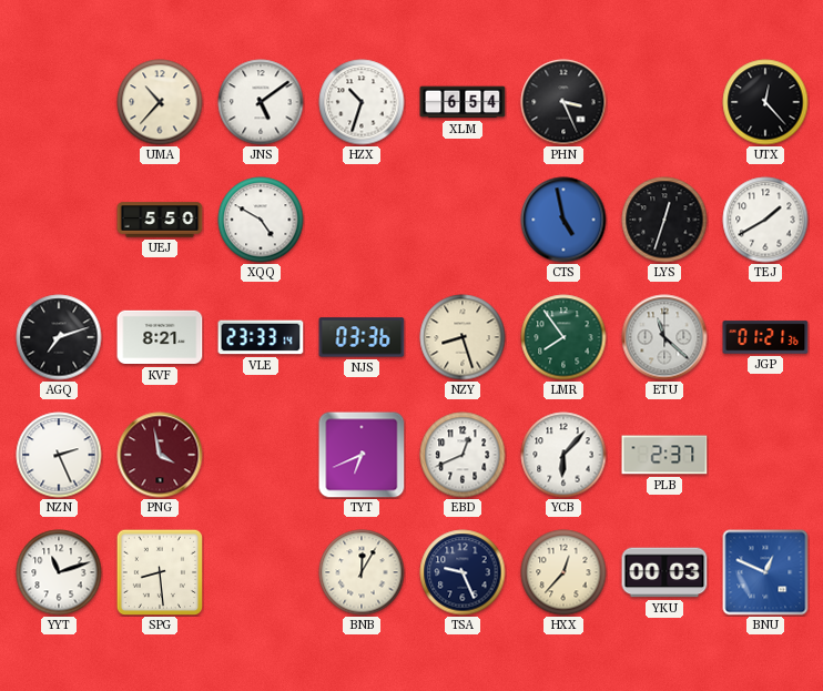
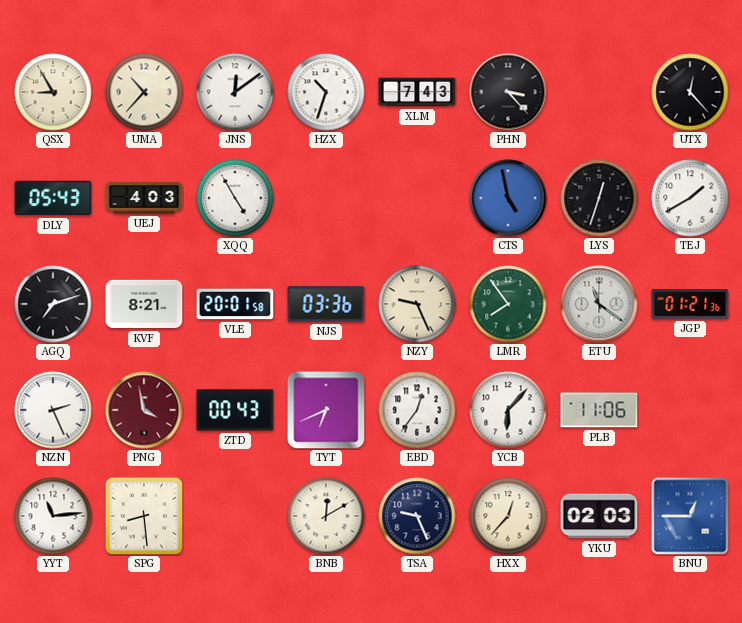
QSX: none -> 8:55 (53, 92)
JNS: 5:09 -> 12:09 (235, 92)
XLM: 6:54 -> 7:43 (417, 92)
PHN: 3:26 -> 3:23 (508, 92)
DLY: none -> 05:43 (53, 198)
UEJ: 5:50 -> 4:03 (144, 198)
XQQ: 4:50 -> 4:55 (235, 198)
VLE: 23:33 -> 20:01 (235, 304)
NZY: 8:27 -> 9:26 (417, 304)
ETU: 11:22 -> 11:21 (599, 304)
ZTD: none -> 00:43 (235, 410)
EBD: 12:41 -> 12:36 (417, 410)
PLB: 2:37 -> 11:06 (599, 410)
YYT: 11:12 -> 11:14 (53, 516)
BNB: 12:05 -> 12:10 (326, 516)
YKU: 00:03 -> 02:03 (599, 516)
BNU: 12:49 -> 12:45 (690, 516)
